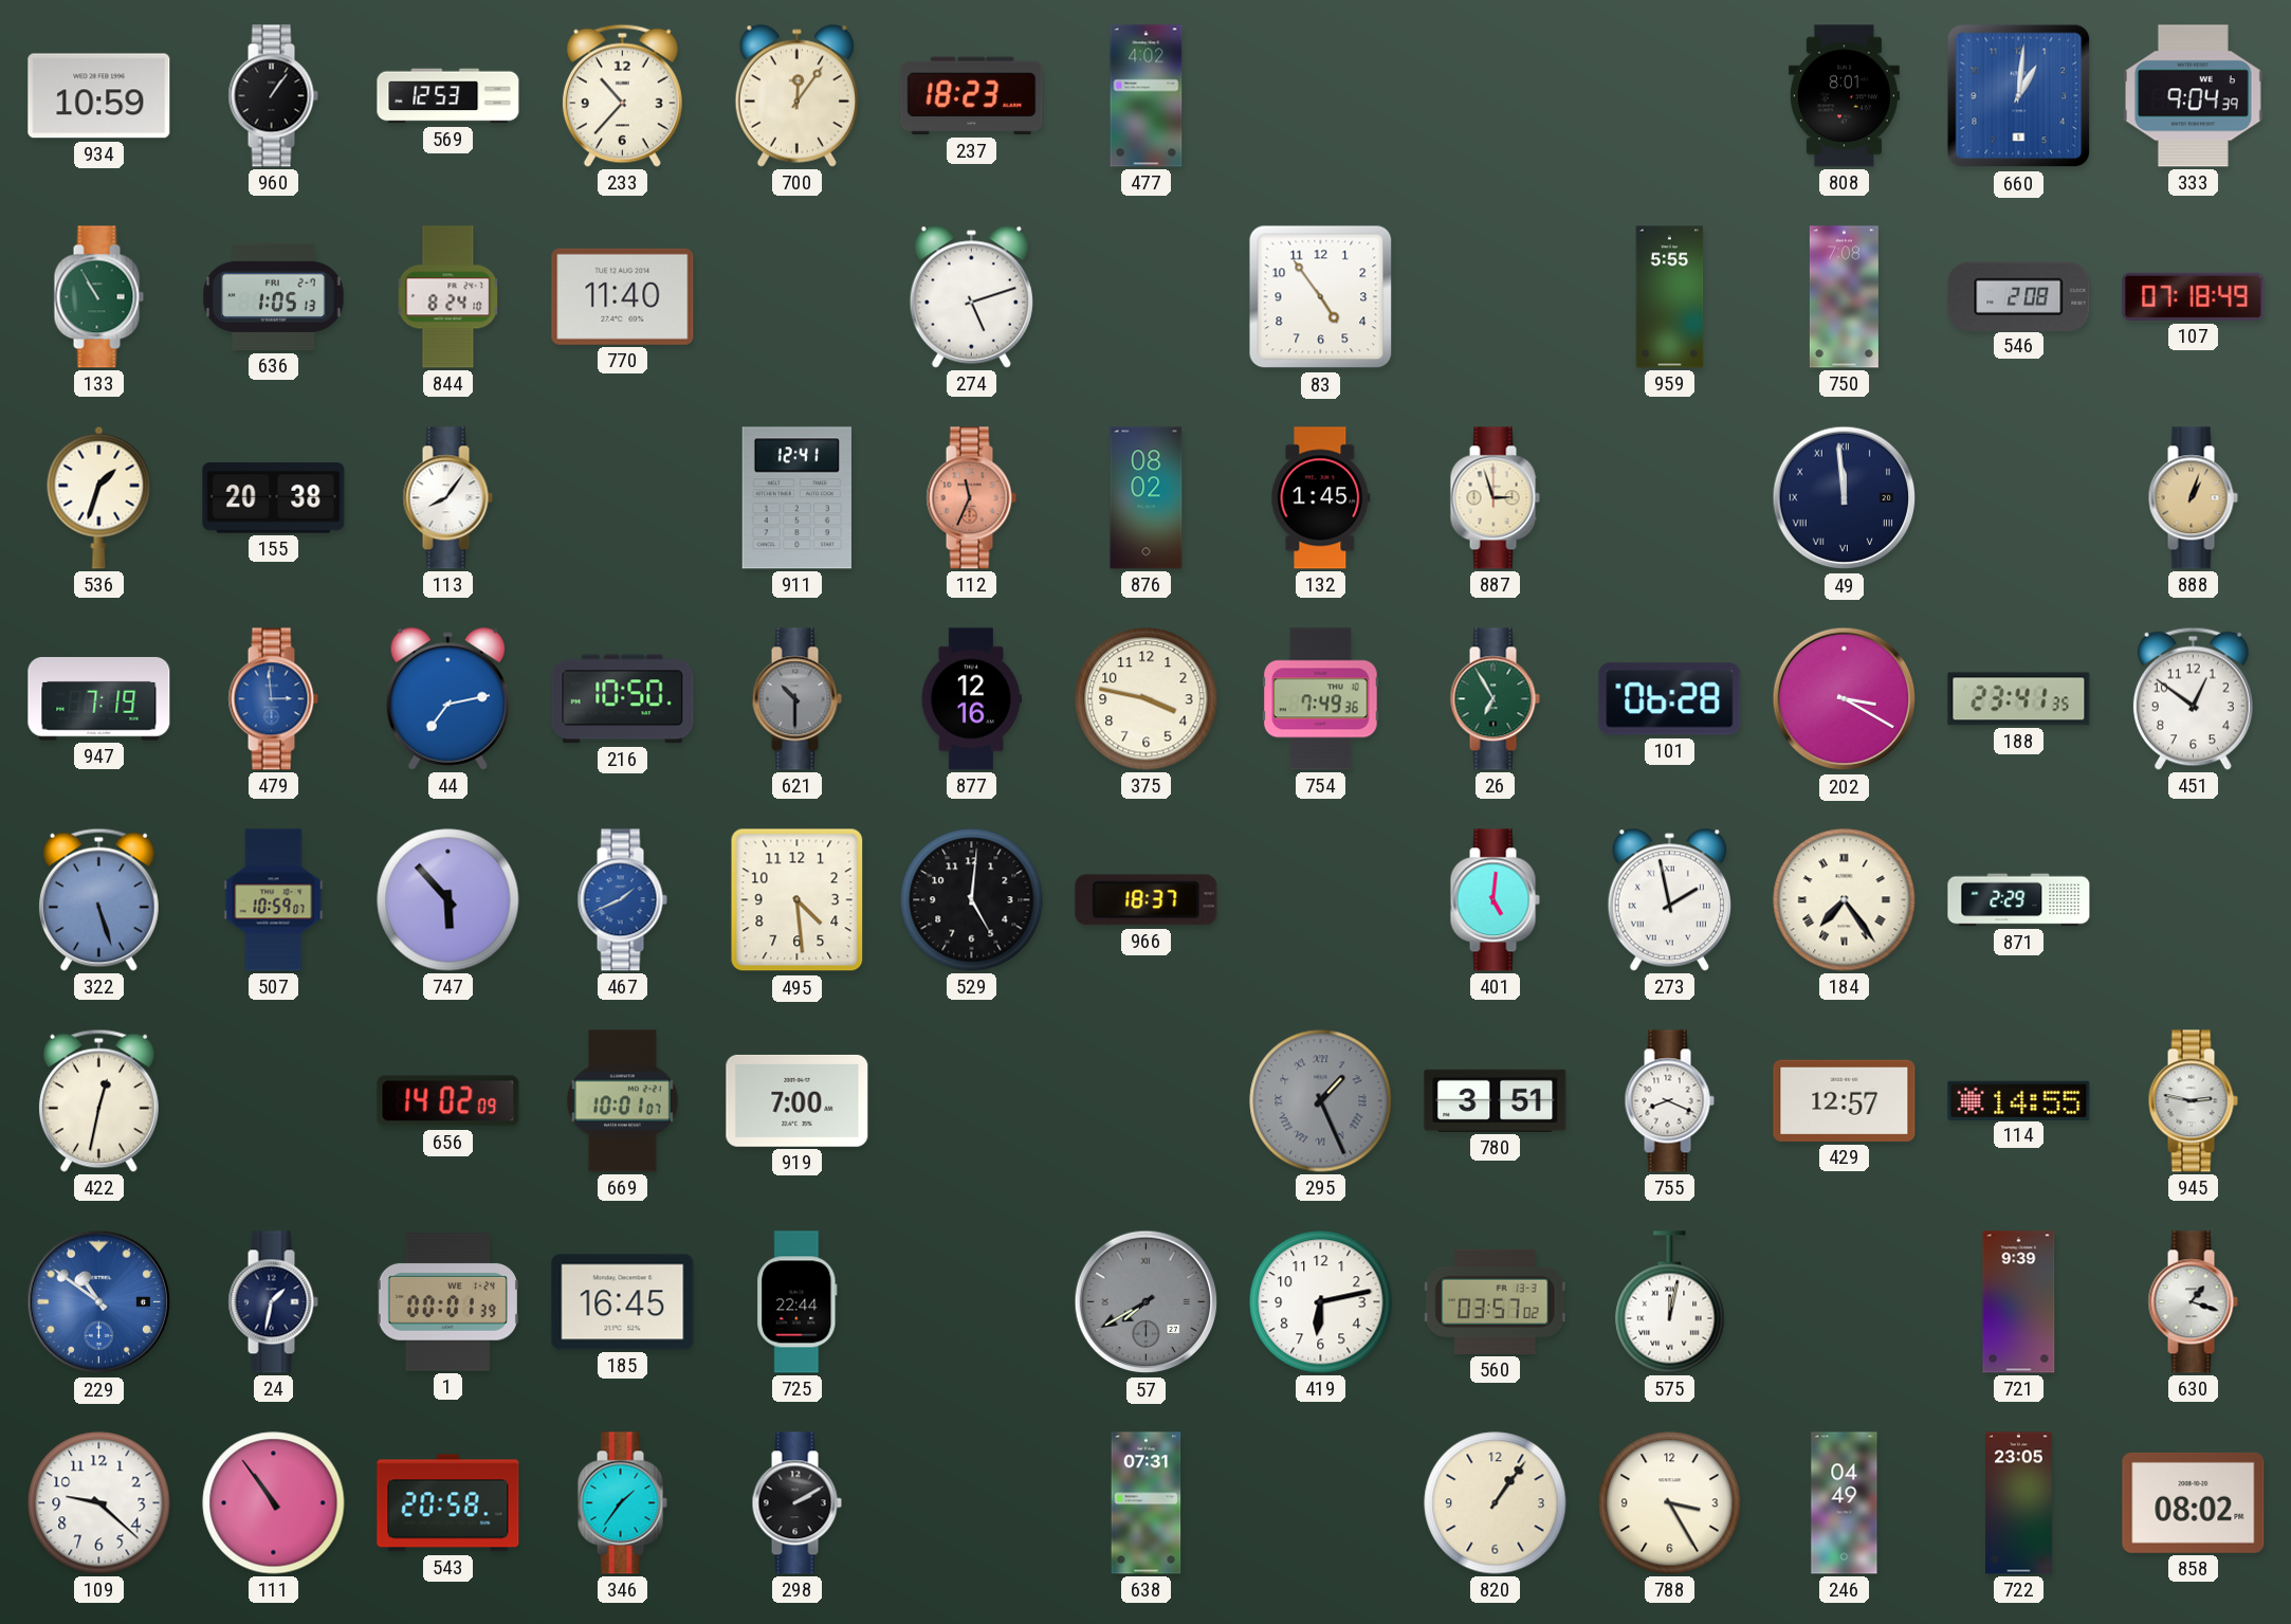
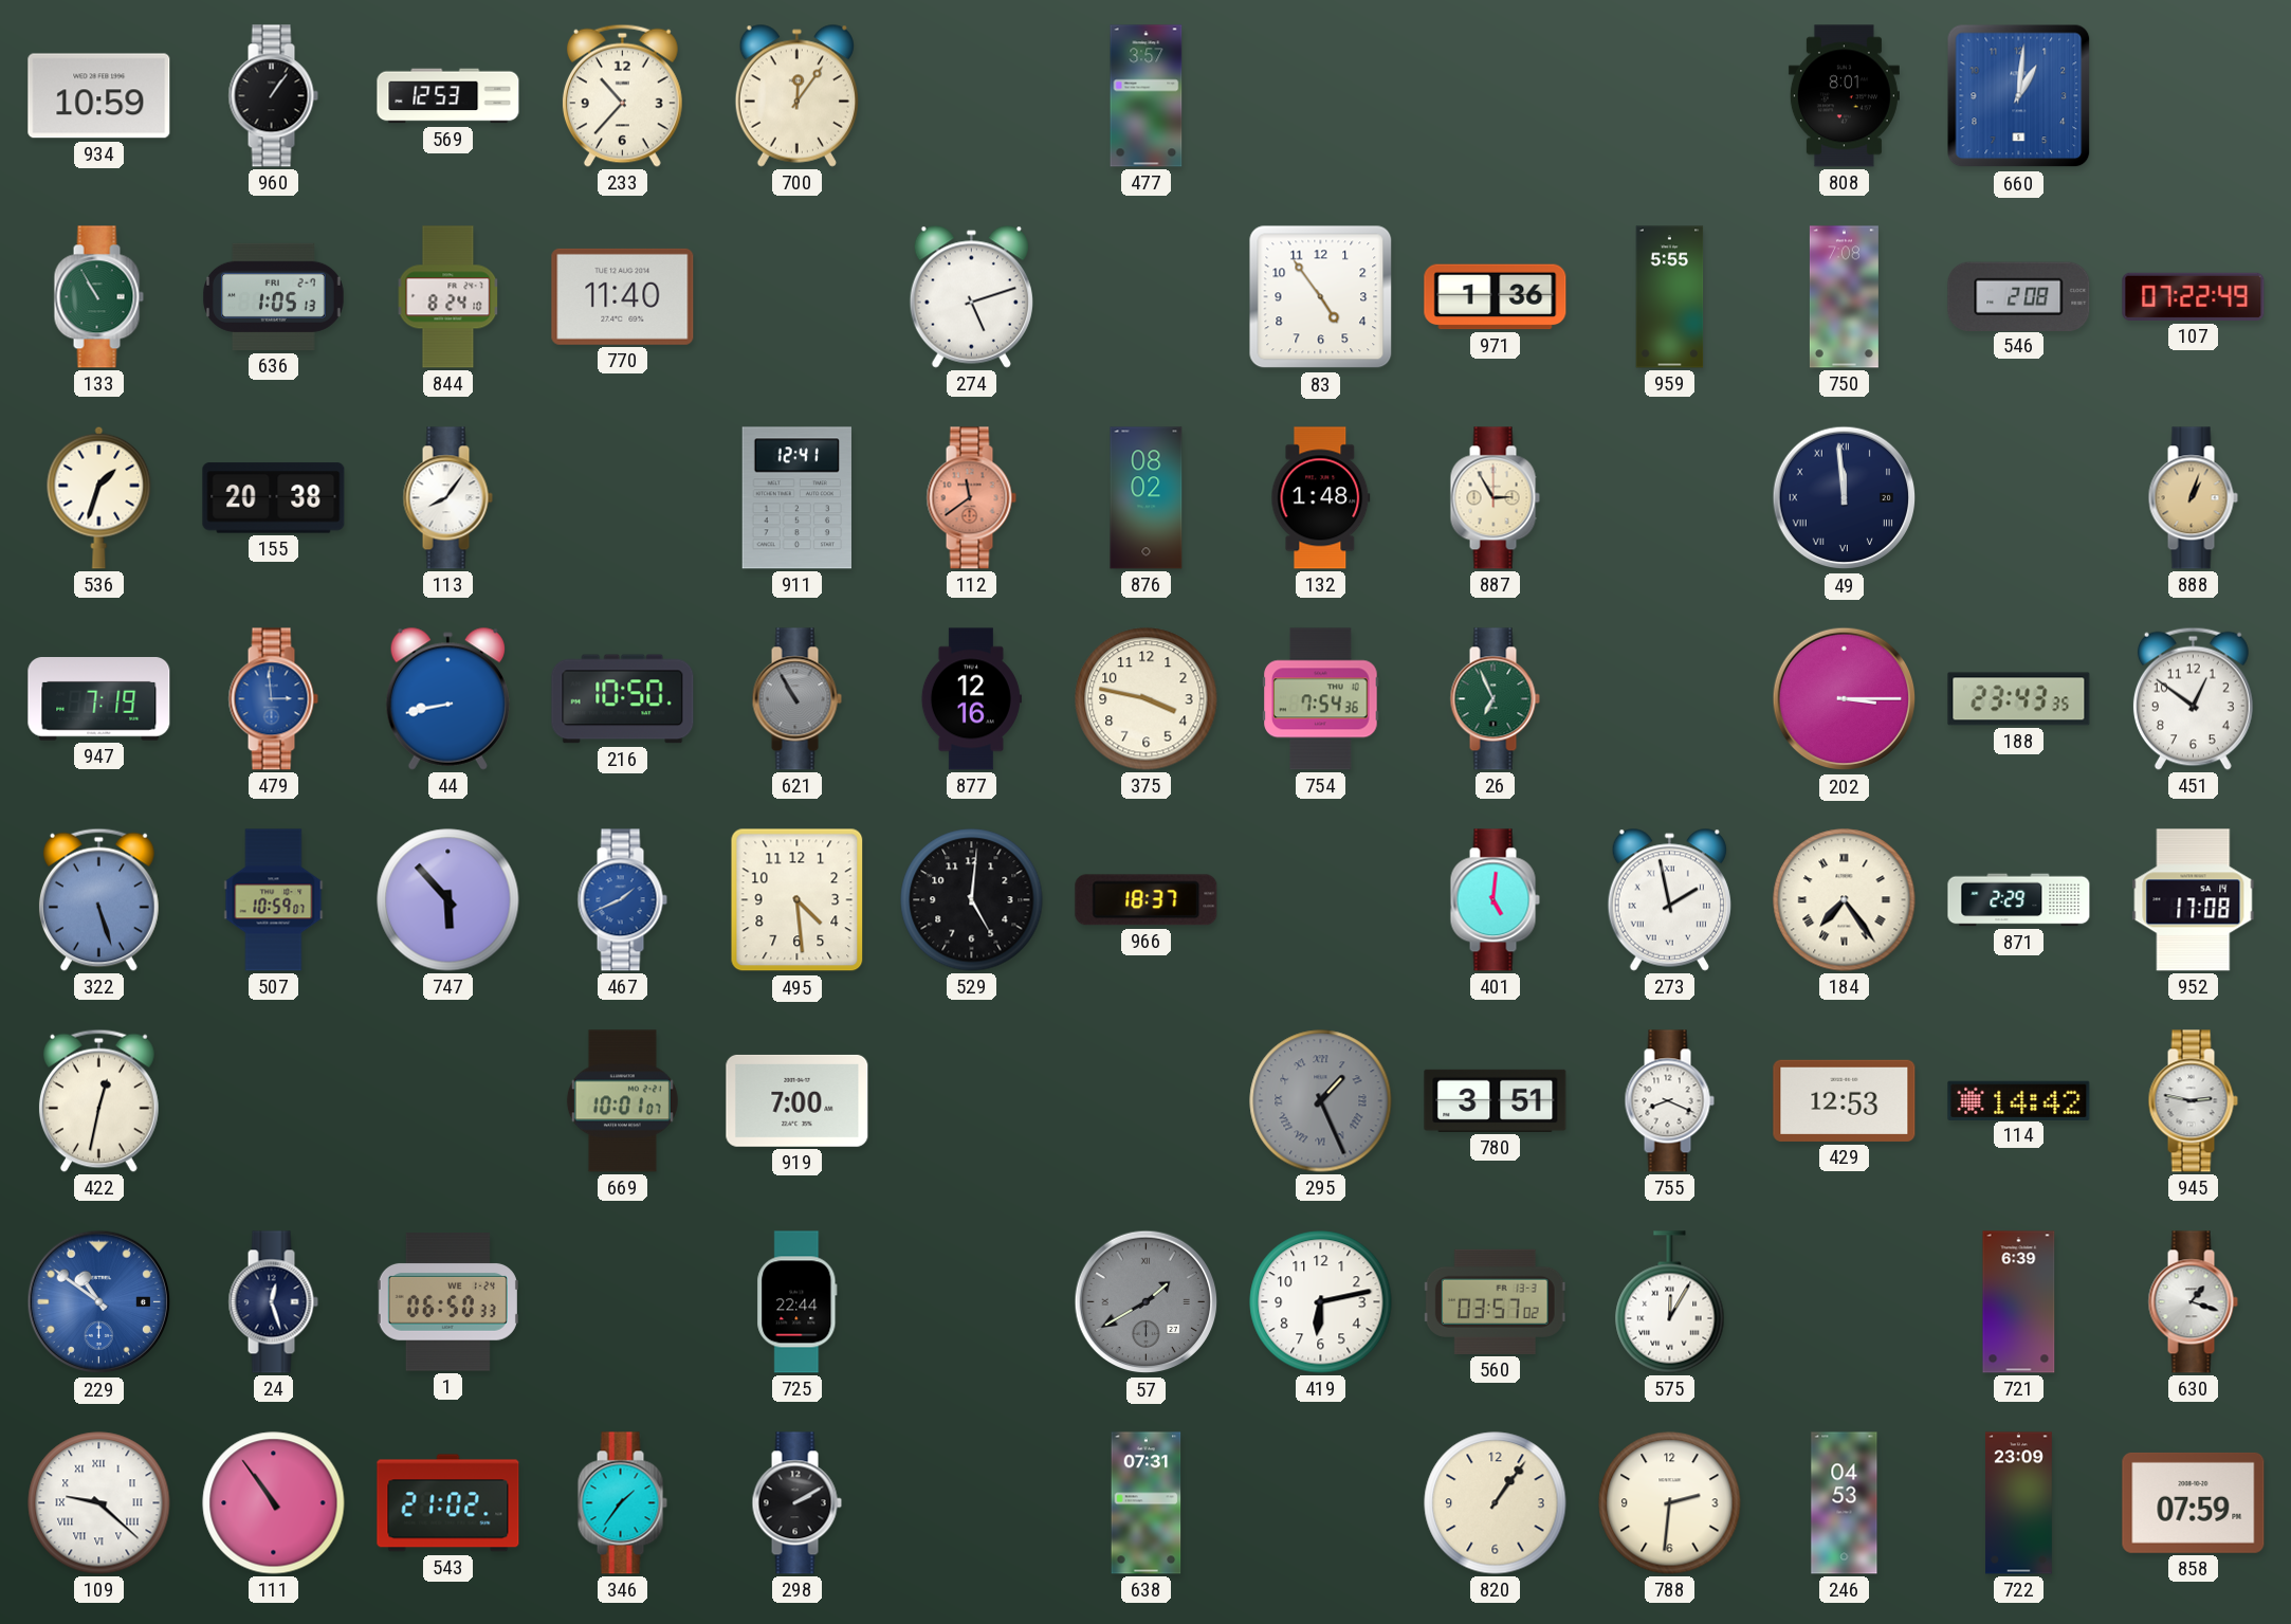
237: 18:23 -> none (972, 96)
477: 4:02 -> 3:57 (1147, 96)
333: 9:04 -> none (2193, 96)
971: none -> 1:36 (1496, 297)
107: 07:18 -> 07:22 (2194, 296)
112: 11:34 -> 11:39 (971, 498)
132: 1:45 -> 1:48 (1321, 498)
887: 2:57 -> 2:55 (1495, 498)
44: 7:13 -> 8:43 (447, 698)
621: 10:30 -> 10:55 (796, 699)
754: 7:49 -> 7:54 (1321, 699)
26: 6:55 -> 6:56 (1495, 699)
101: 06:28 -> none (1670, 699)
202: 3:20 -> 3:15 (1845, 699)
188: 23:41 -> 23:43 (2019, 699)
952: none -> 17:08 (2194, 900)
656: 14:02 -> none (448, 1101)
429: 12:57 -> 12:53 (1845, 1100)
114: 14:55 -> 14:42 (2019, 1100)
24: 1:32 -> 12:27 (273, 1302)
1: 00:01 -> 06:50 (447, 1302)
185: 16:45 -> none (623, 1302)
57: 7:40 -> 1:40 (1147, 1302)
575: 12:02 -> 12:05 (1670, 1302)
721: 9:39 -> 6:39 (2019, 1302)
109 numerals: Arabic -> Roman (99, 1503)
543: 20:58 -> 21:02 (448, 1503)
788: 3:25 -> 2:31 (1670, 1503)
246: 04:49 -> 04:53 (1845, 1503)
722: 23:05 -> 23:09 (2019, 1503)
858: 08:02 -> 07:59 (2194, 1502)
